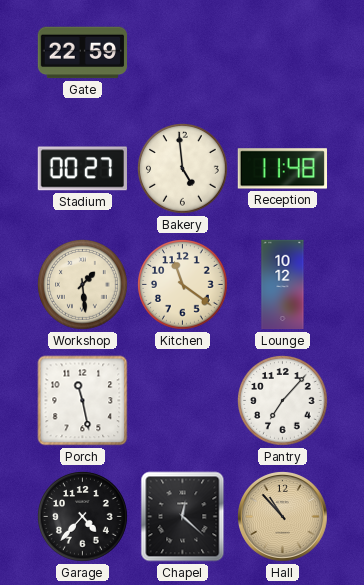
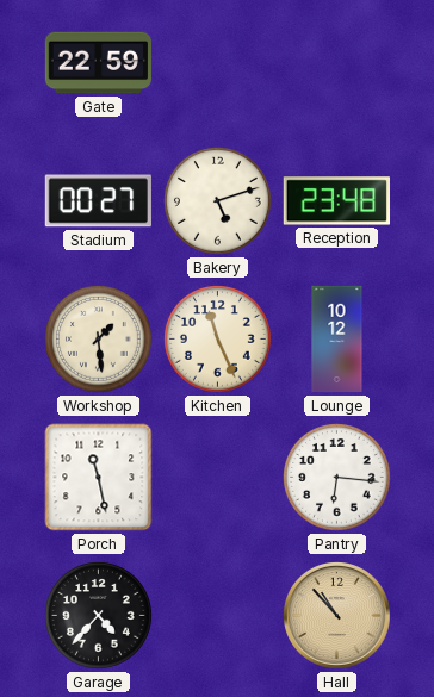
Bakery: 4:59 -> 5:12 (218, 201)
Reception: 11:48 -> 23:48 (336, 201)
Kitchen: 11:21 -> 11:26 (218, 340)
Pantry: 7:07 -> 6:16 (337, 478)
Chapel: 12:22 -> none (183, 517)
